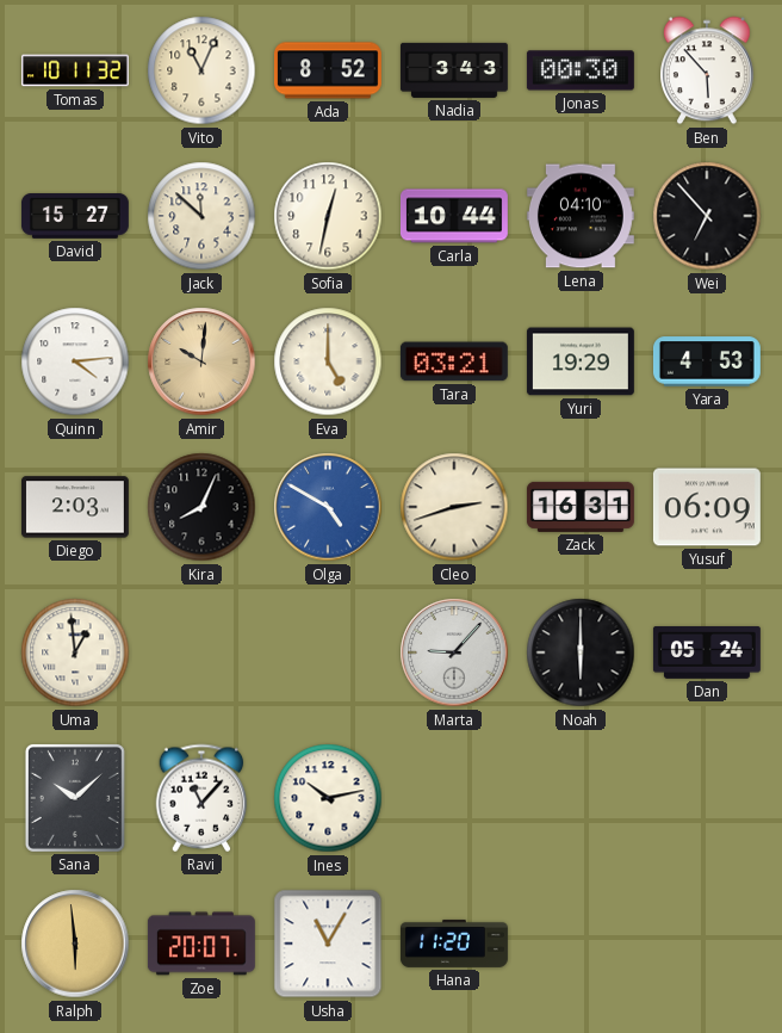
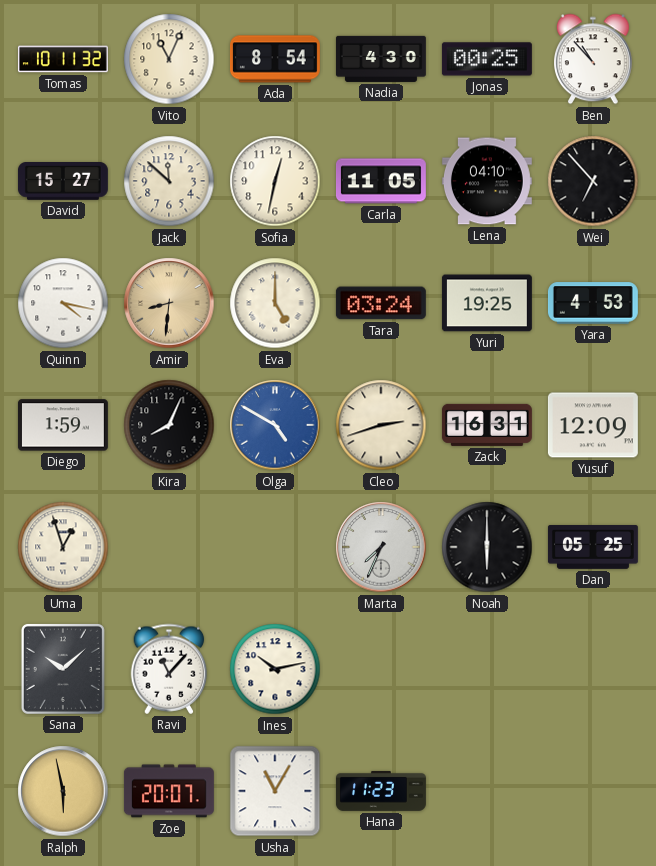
Ada: 8:52 -> 8:54 (275, 59)
Nadia: 3:43 -> 4:30 (381, 59)
Jonas: 00:30 -> 00:25 (487, 59)
Ben: 5:53 -> 10:53 (594, 59)
Carla: 10:44 -> 11:05 (381, 181)
Quinn: 4:14 -> 4:17 (63, 303)
Amir: 10:01 -> 8:31 (169, 303)
Tara: 03:21 -> 03:24 (381, 303)
Yuri: 19:29 -> 19:25 (487, 303)
Diego: 2:03 -> 1:59 (63, 425)
Yusuf: 06:09 -> 12:09 (593, 425)
Uma: 12:59 -> 12:57 (63, 547)
Marta: 9:07 -> 7:34 (381, 547)
Dan: 05:24 -> 05:25 (593, 548)
Ralph: 5:59 -> 5:58 (63, 791)
Hana: 11:20 -> 11:23 (381, 791)
